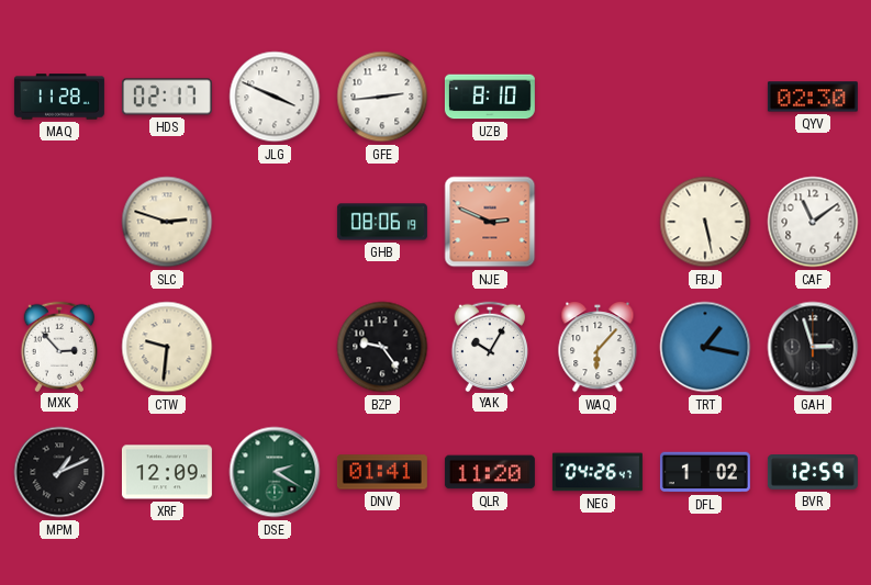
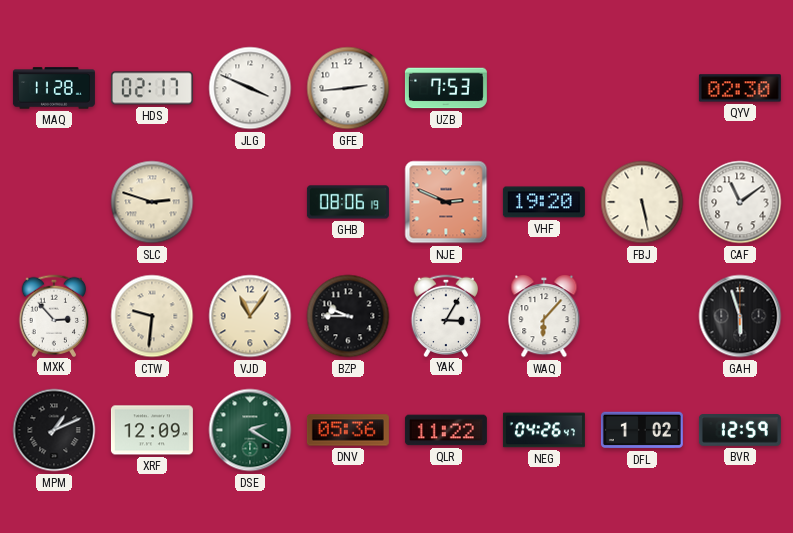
UZB: 8:10 -> 7:53 (446, 88)
VHF: none -> 19:20 (544, 202)
VJD: none -> 11:06 (250, 316)
BZP: 9:24 -> 9:45 (348, 316)
YAK: 10:05 -> 3:05 (446, 315)
TRT: 1:17 -> none (705, 347)
GAH: 2:57 -> 5:57 (740, 316)
DNV: 01:41 -> 05:36 (348, 430)
QLR: 11:20 -> 11:22 (446, 430)
